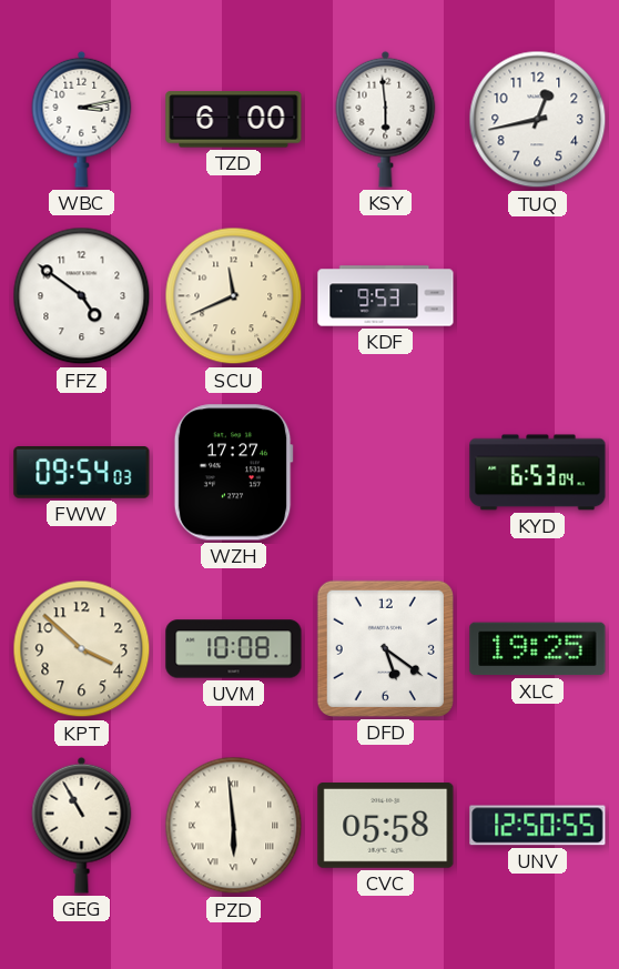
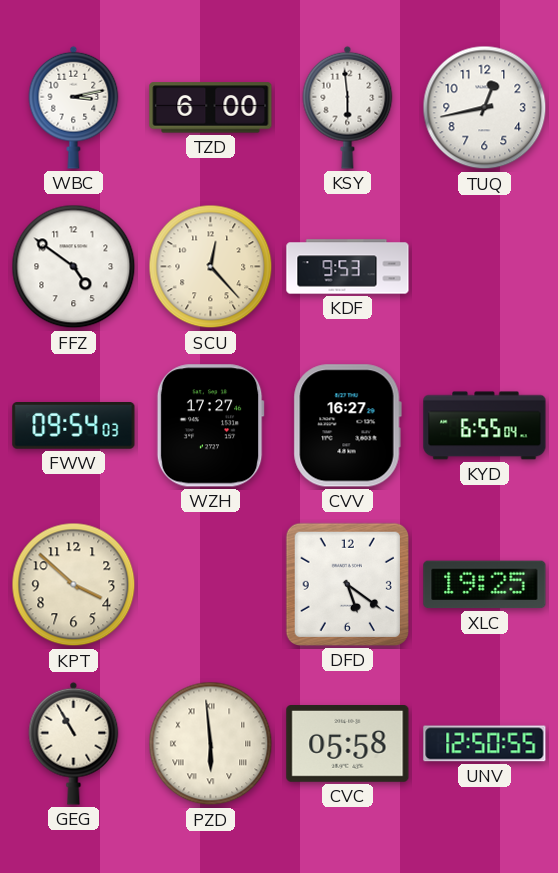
SCU: 11:41 -> 12:23 (211, 267)
CVV: none -> 16:27 (347, 426)
KYD: 6:53 -> 6:55 (485, 426)
UVM: 10:08 -> none (234, 649)
